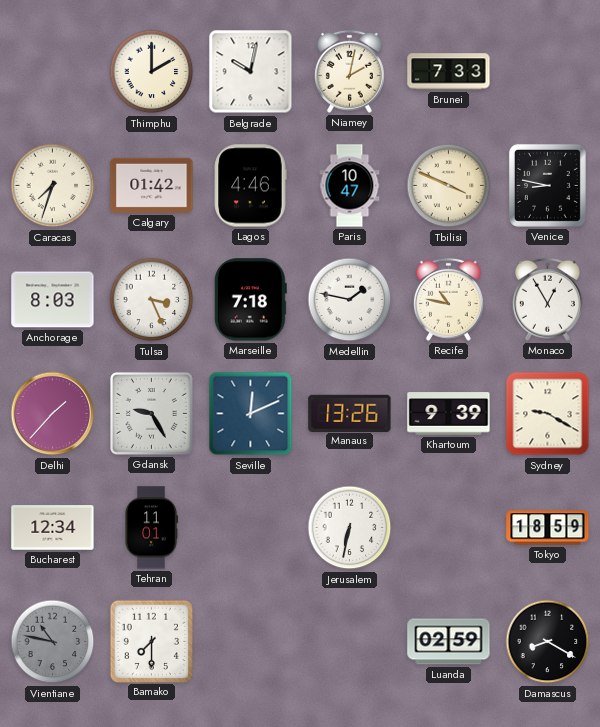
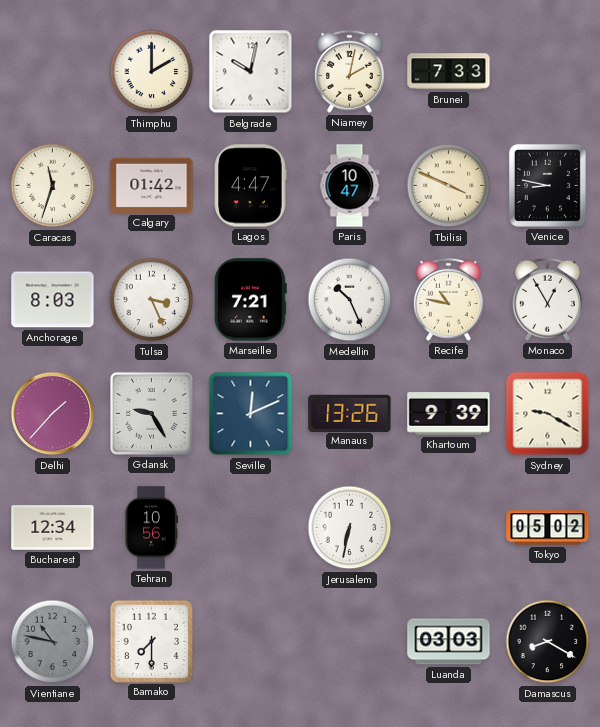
Caracas: 7:33 -> 11:33 (53, 186)
Lagos: 4:46 -> 4:47 (250, 186)
Marseille: 7:18 -> 7:21 (250, 300)
Medellin: 1:47 -> 10:26 (350, 300)
Tehran: 11:01 -> 10:56 (152, 528)
Tokyo: 18:59 -> 05:02 (548, 528)
Luanda: 02:59 -> 03:03 (449, 642)
